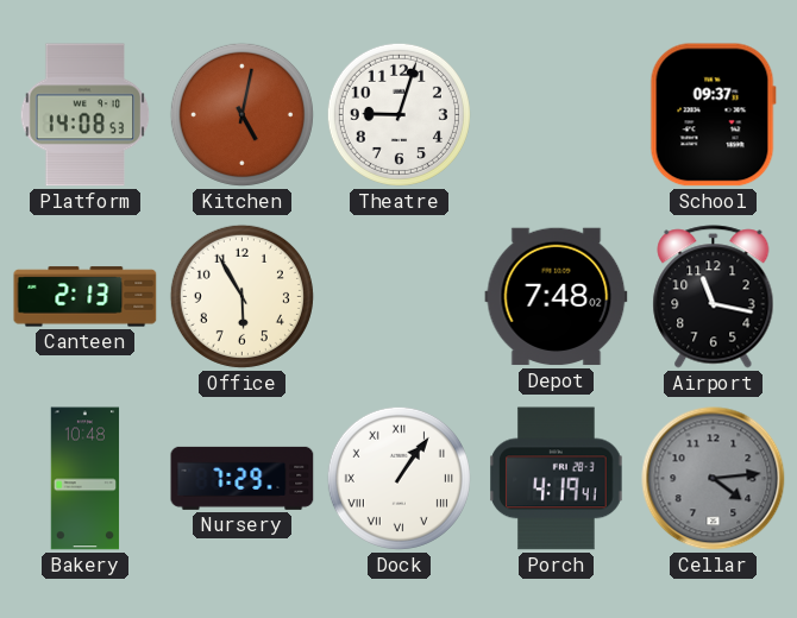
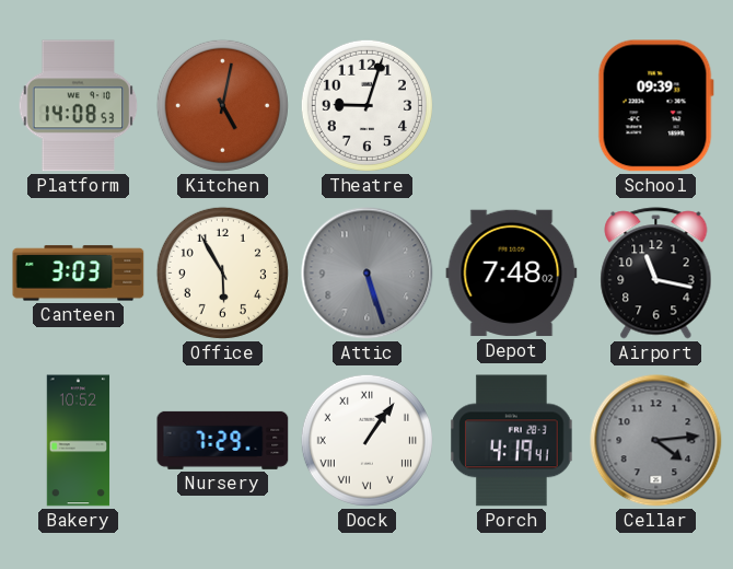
School: 09:37 -> 09:39 (655, 106)
Canteen: 2:13 -> 3:03 (79, 274)
Attic: none -> 5:27 (368, 274)
Bakery: 10:48 -> 10:52 (79, 441)
